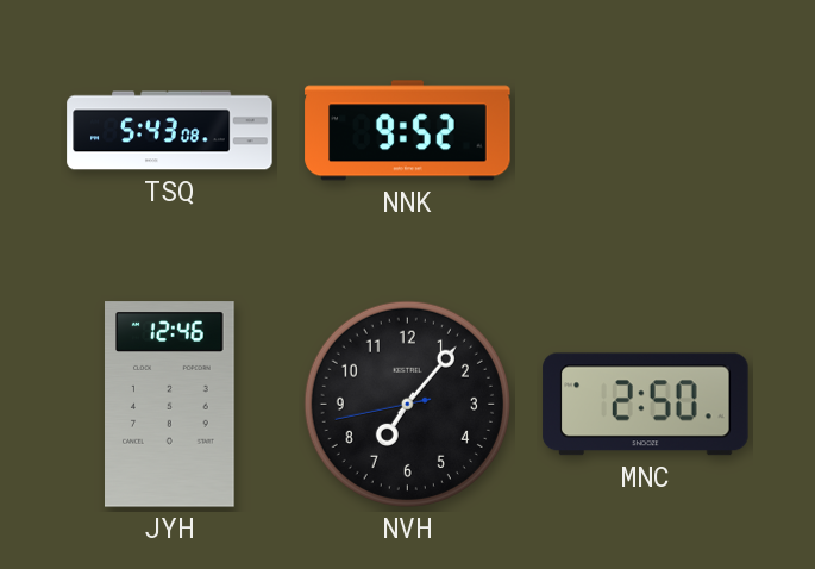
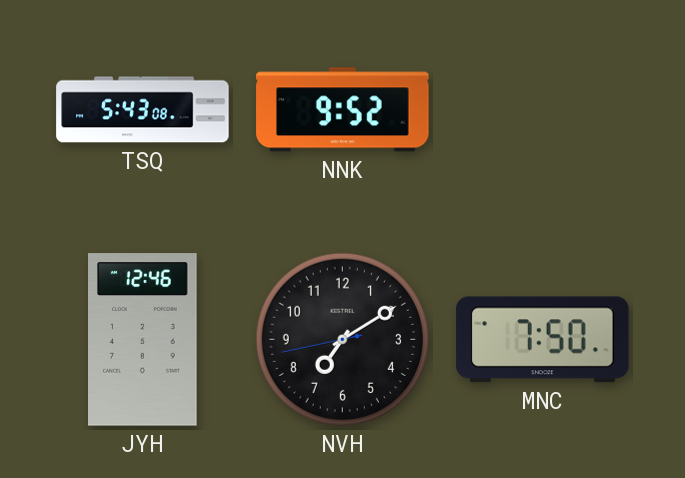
NVH: 7:06 -> 7:09 (342, 339)
MNC: 2:50 -> 7:50 (543, 340)
